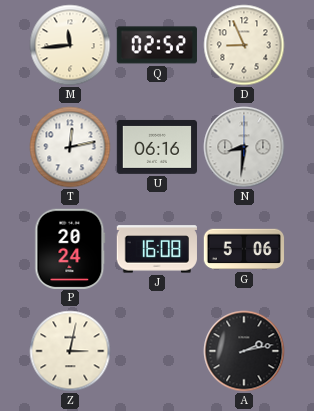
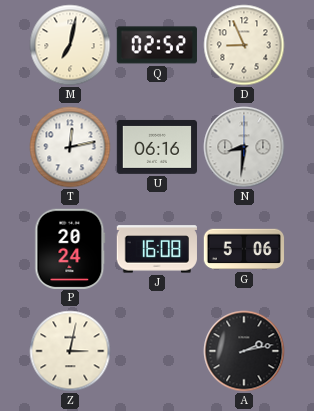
M: 11:44 -> 7:02 (70, 45)
